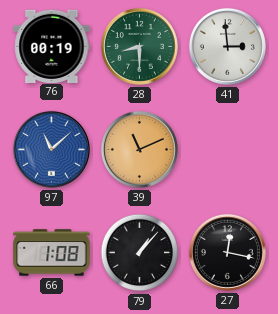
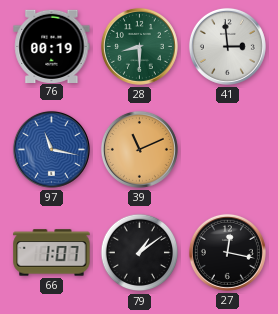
97: 11:08 -> 11:17 (51, 149)
66: 1:08 -> 1:07 (52, 253)
79: 1:07 -> 1:09 (140, 253)
